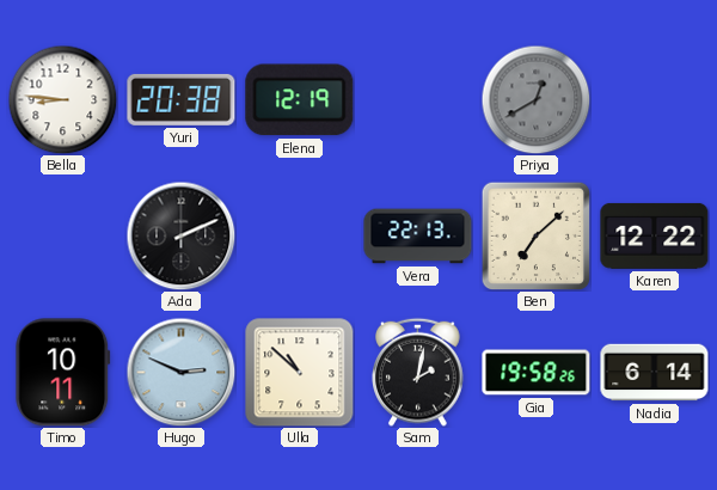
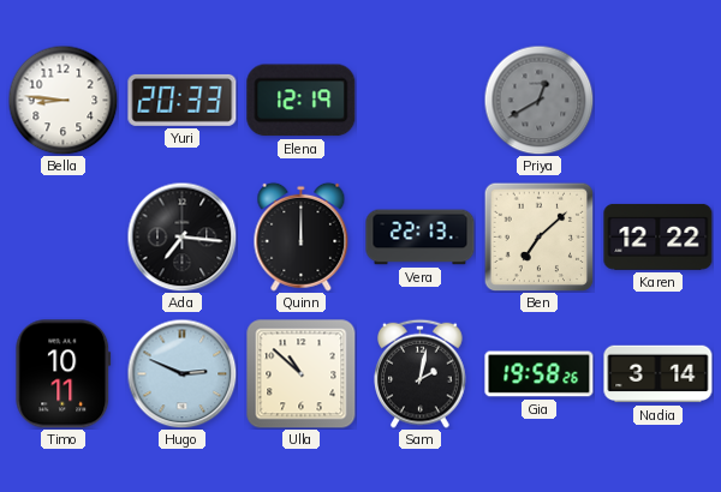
Yuri: 20:38 -> 20:33 (183, 100)
Ada: 2:11 -> 7:16 (181, 236)
Quinn: none -> 12:00 (302, 236)
Nadia: 6:14 -> 3:14 (659, 374)
